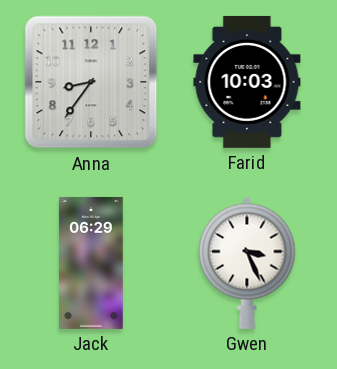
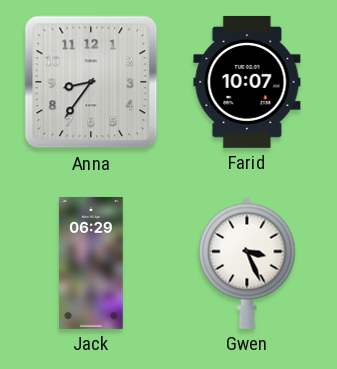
Farid: 10:03 -> 10:07 (247, 82)
